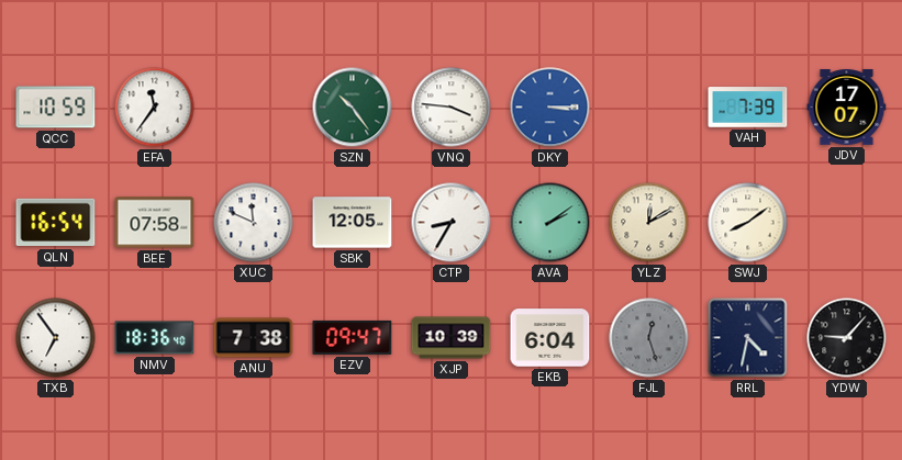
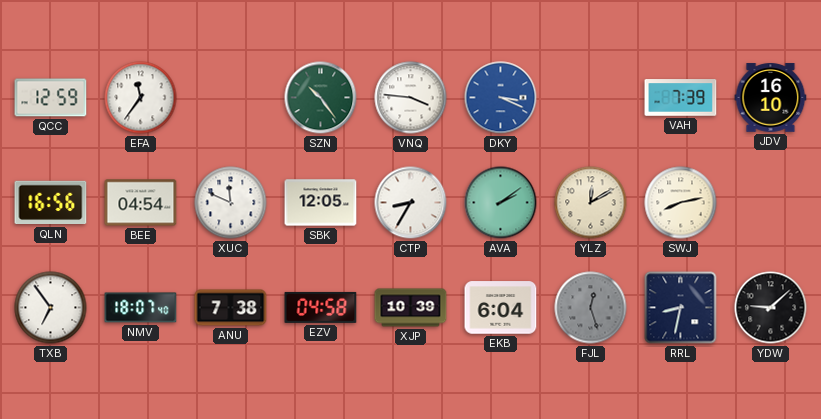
QCC: 10:59 -> 12:59 (51, 98)
DKY: 3:15 -> 3:19 (501, 98)
JDV: 17:07 -> 16:10 (771, 98)
QLN: 16:54 -> 16:56 (51, 203)
BEE: 07:58 -> 04:54 (141, 203)
SWJ: 8:09 -> 8:13 (681, 203)
NMV: 18:36 -> 18:07 (141, 308)
EZV: 09:47 -> 04:58 (321, 307)
RRL: 4:32 -> 8:32 (681, 308)
YDW: 9:07 -> 9:08 (771, 308)
